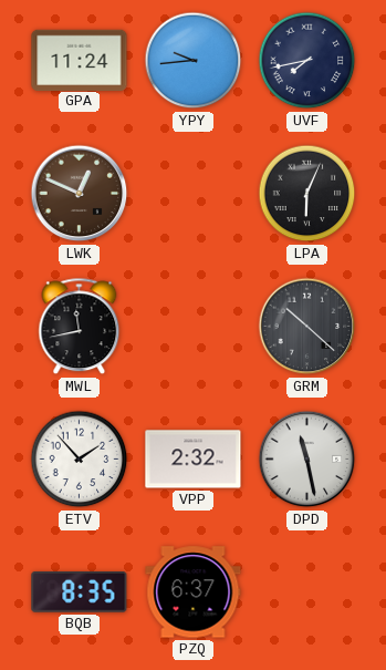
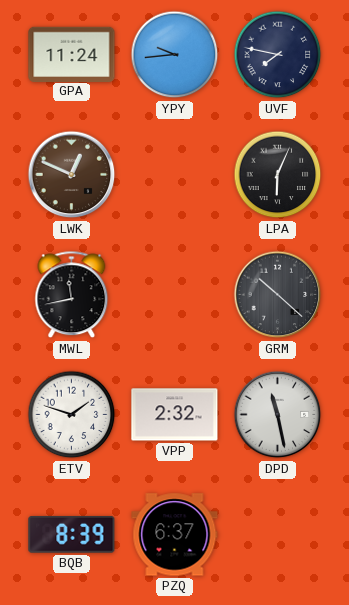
UVF: 7:43 -> 7:47 (278, 55)
ETV: 1:53 -> 1:48 (72, 415)
BQB: 8:35 -> 8:39 (72, 535)
